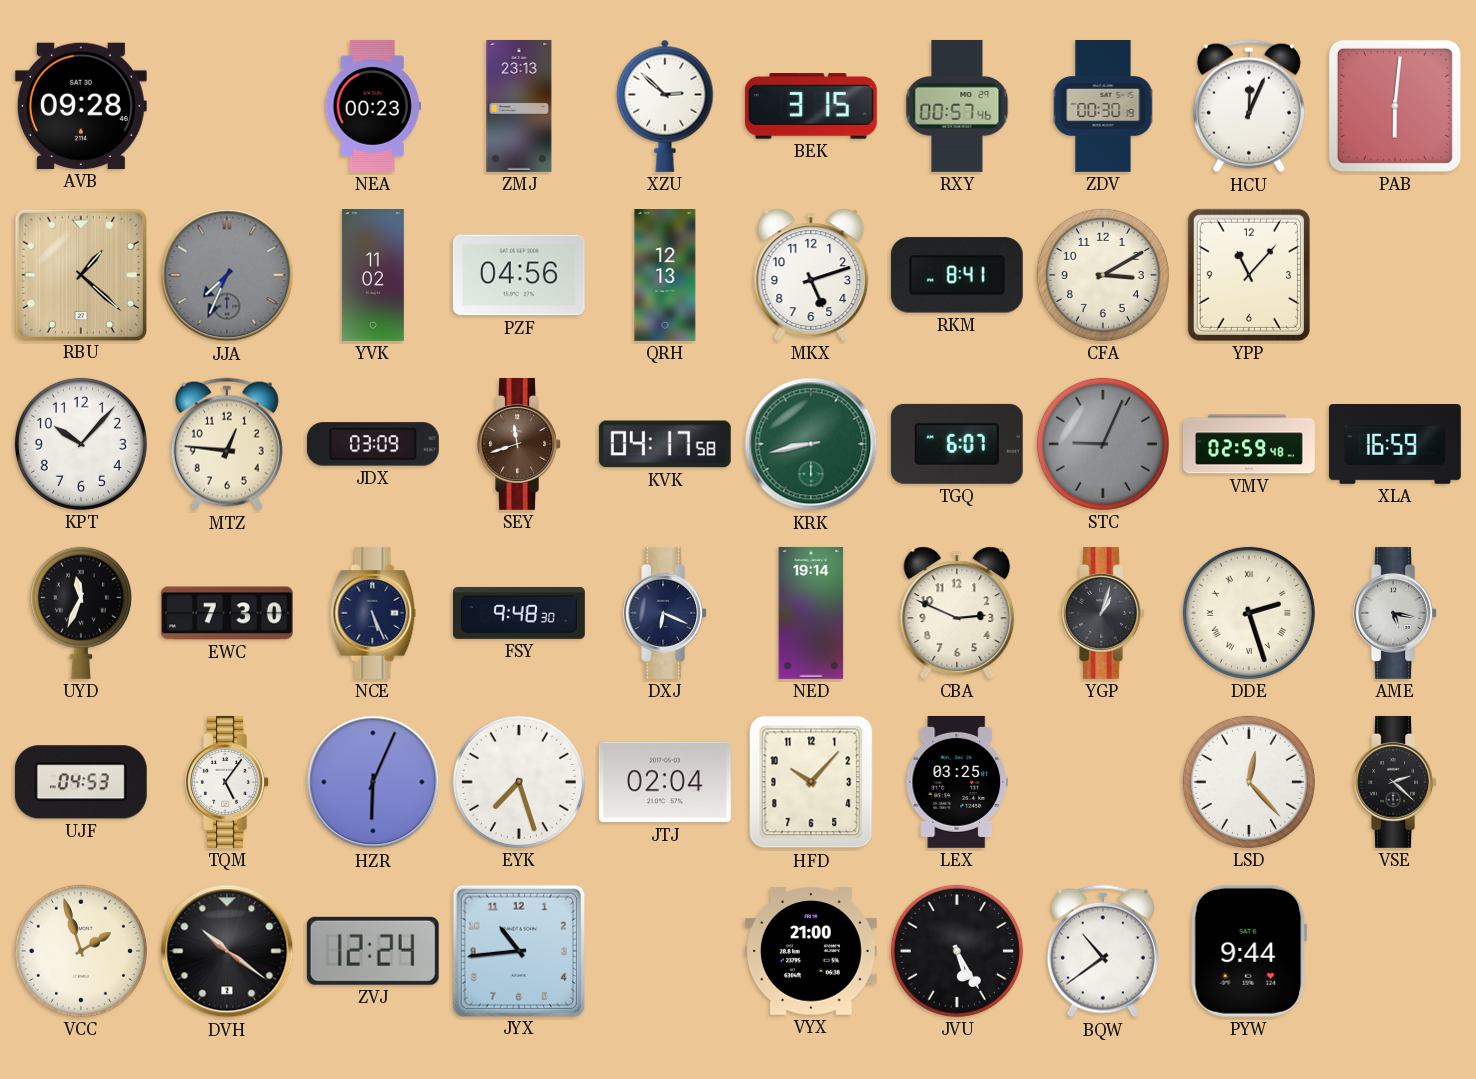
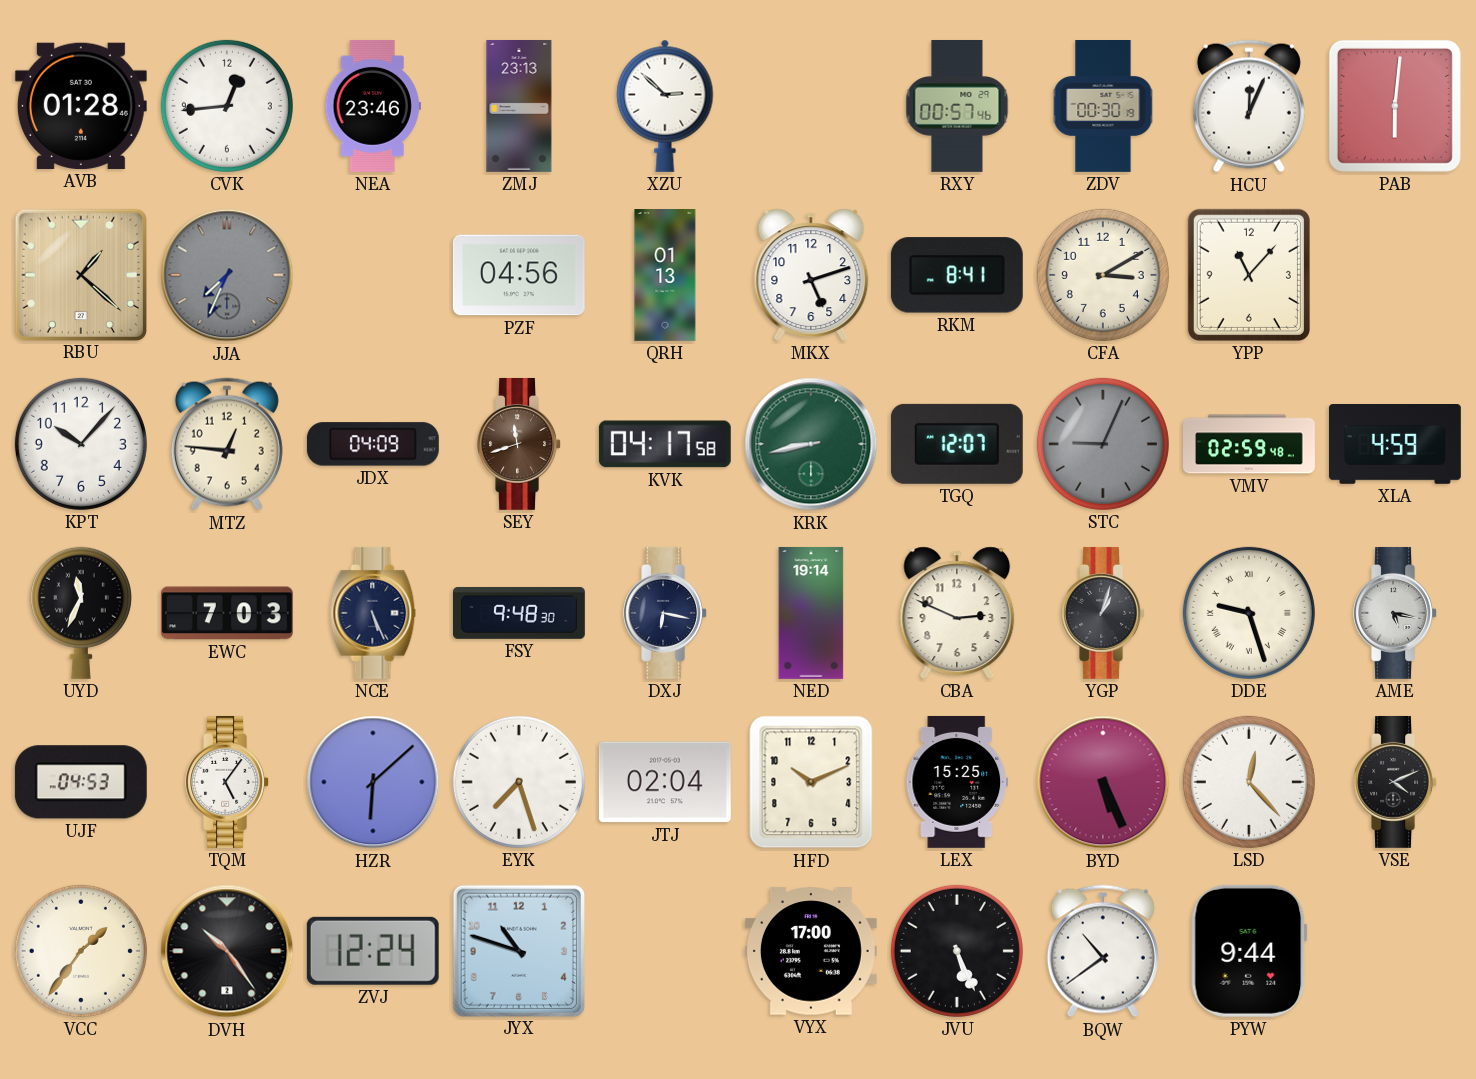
AVB: 09:28 -> 01:28 (81, 106)
CVK: none -> 12:44 (227, 106)
NEA: 00:23 -> 23:46 (373, 106)
BEK: 3:15 -> none (811, 106)
YVK: 11:02 -> none (373, 276)
QRH: 12:13 -> 01:13 (665, 276)
JDX: 03:09 -> 04:09 (373, 444)
TGQ: 6:07 -> 12:07 (957, 444)
XLA: 16:59 -> 4:59 (1395, 445)
EWC: 7:30 -> 7:03 (227, 613)
DXJ: 6:19 -> 6:17 (665, 613)
DDE: 2:27 -> 9:27 (1249, 613)
HZR: 6:04 -> 6:08 (373, 782)
HFD: 10:07 -> 10:11 (811, 782)
LEX: 03:25 -> 15:25 (956, 782)
BYD: none -> 5:26 (1103, 782)
VSE: 2:22 -> 4:11 (1395, 782)
VCC: 1:57 -> 1:36 (81, 951)
DVH: 10:21 -> 10:24 (227, 951)
JYX: 10:44 -> 10:48 (518, 950)
VYX: 21:00 -> 17:00 (811, 951)
JVU: 5:25 -> 5:26 (957, 951)
